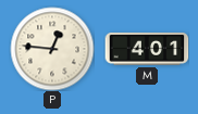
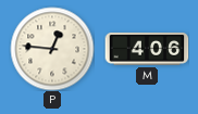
M: 4:01 -> 4:06 (147, 50)
